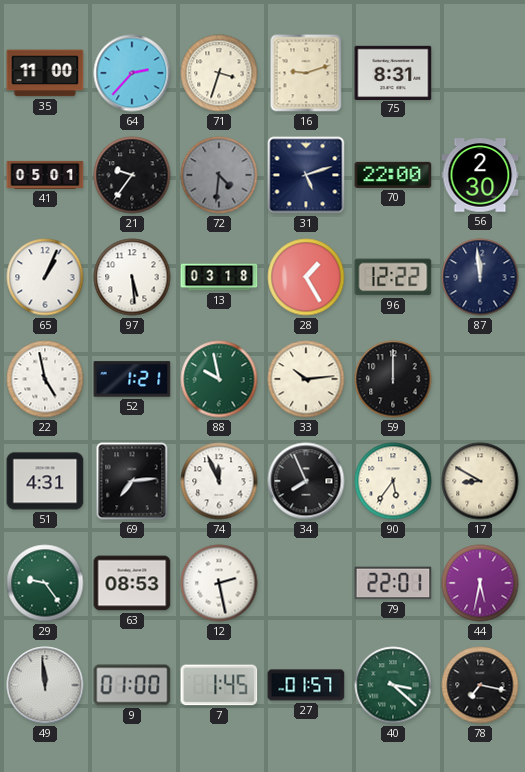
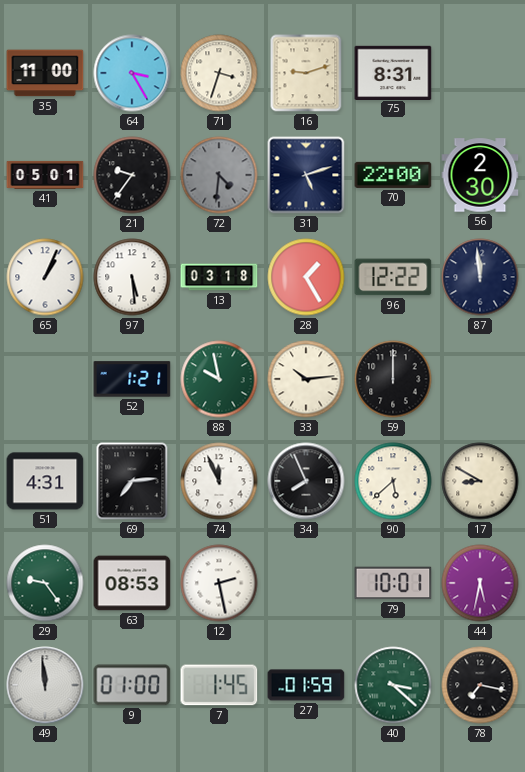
64: 2:37 -> 3:25 (132, 73)
22: 4:58 -> none (45, 379)
90: 5:36 -> 5:38 (393, 481)
79: 22:01 -> 10:01 (393, 583)
27: 01:57 -> 01:59 (306, 685)
